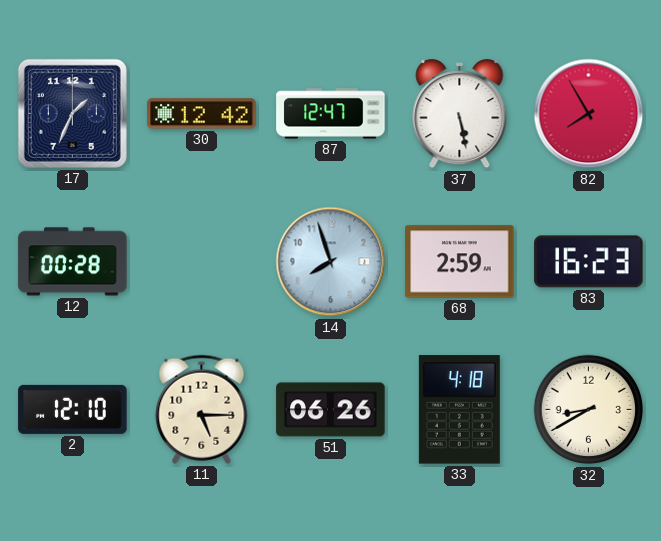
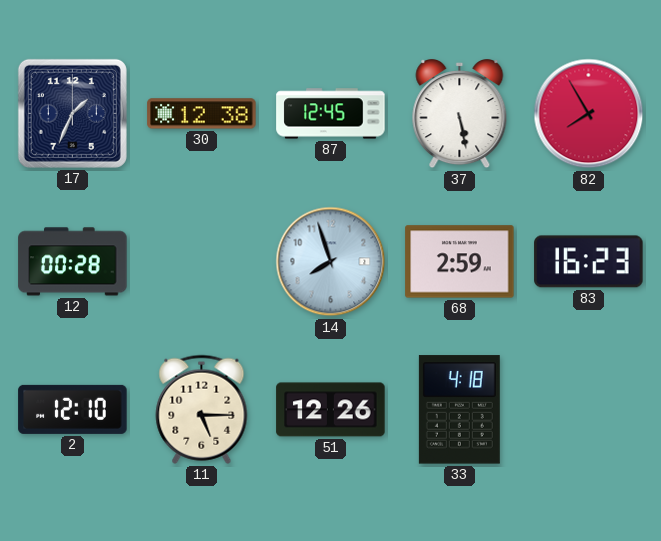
30: 12:42 -> 12:38 (202, 114)
87: 12:47 -> 12:45 (331, 114)
51: 06:26 -> 12:26 (331, 410)
32: 8:40 -> none (589, 410)
